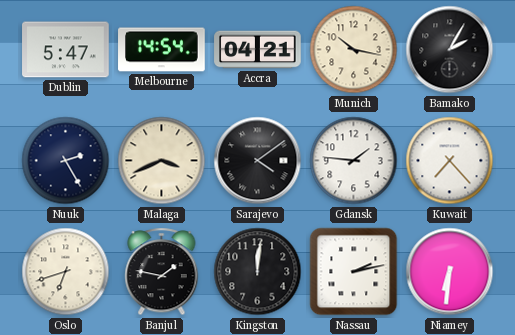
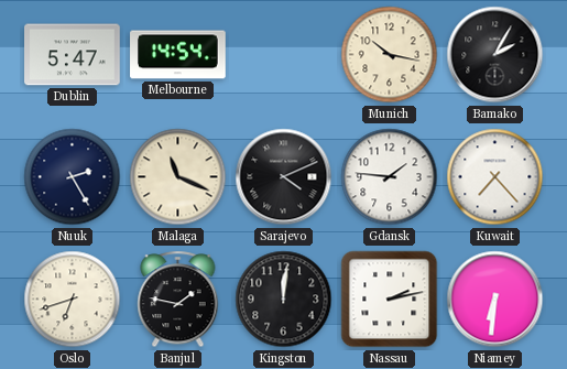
Accra: 04:21 -> none (258, 50)
Malaga: 3:41 -> 11:19 (178, 177)
Sarajevo: 4:09 -> 4:11 (284, 177)
